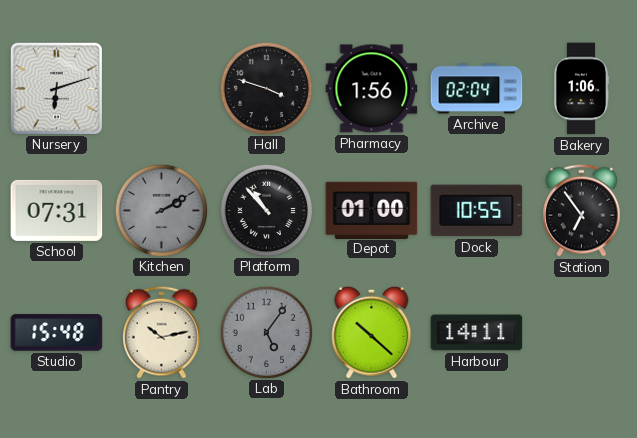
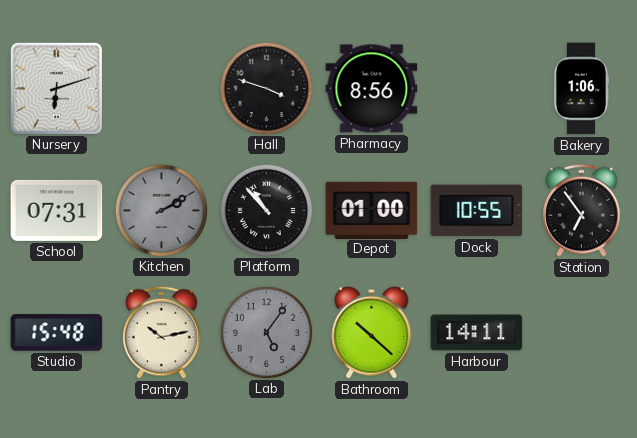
Pharmacy: 1:56 -> 8:56 (372, 89)
Archive: 02:04 -> none (477, 89)
